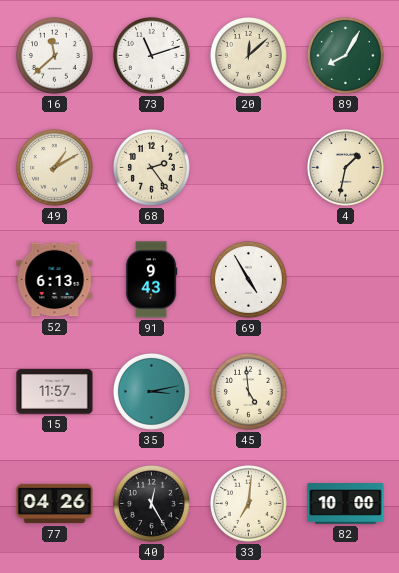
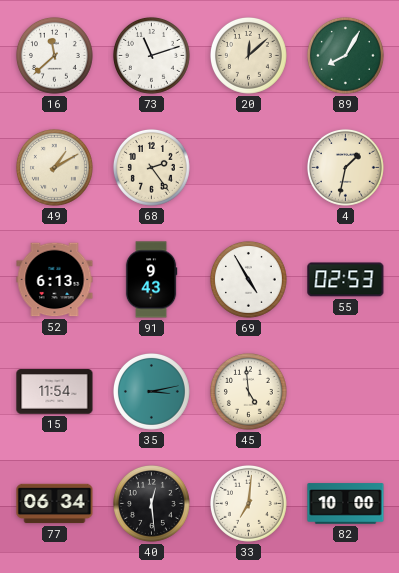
55: none -> 02:53 (346, 280)
15: 11:57 -> 11:54 (55, 392)
77: 04:26 -> 06:34 (55, 504)
40: 12:25 -> 12:29 (151, 503)
